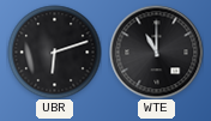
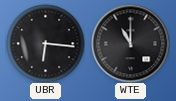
UBR: 6:12 -> 6:16 (45, 43)
